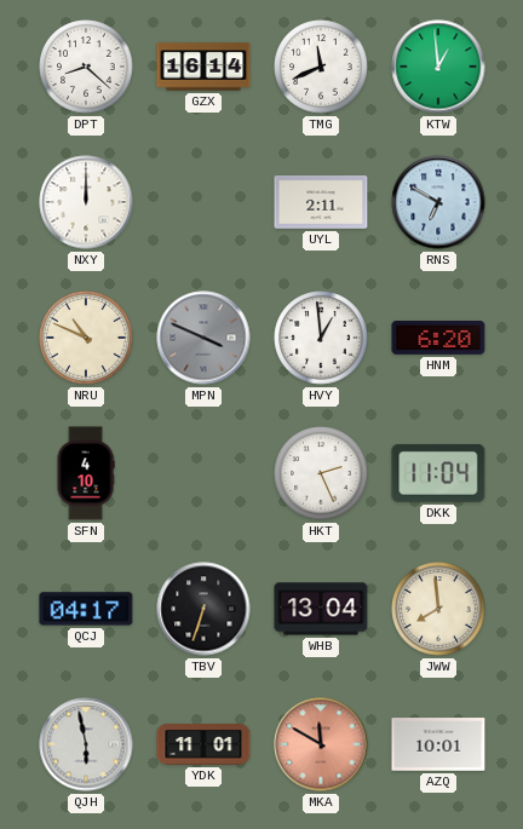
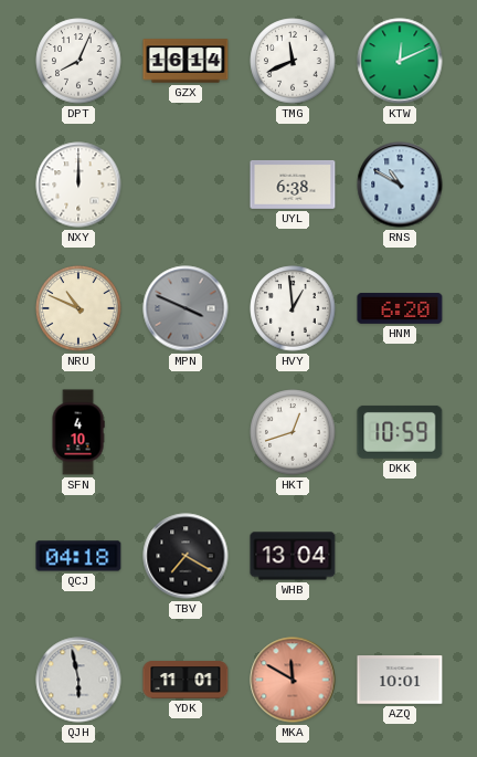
DPT: 8:22 -> 8:04 (78, 61)
KTW: 12:59 -> 12:11 (400, 61)
UYL: 2:11 -> 6:38 (293, 185)
RNS: 6:50 -> 10:50 (400, 185)
HKT: 2:26 -> 12:42 (293, 432)
DKK: 11:04 -> 10:59 (400, 432)
QCJ: 04:17 -> 04:18 (78, 556)
TBV: 6:33 -> 7:20 (185, 556)
JWW: 7:59 -> none (438, 609)
